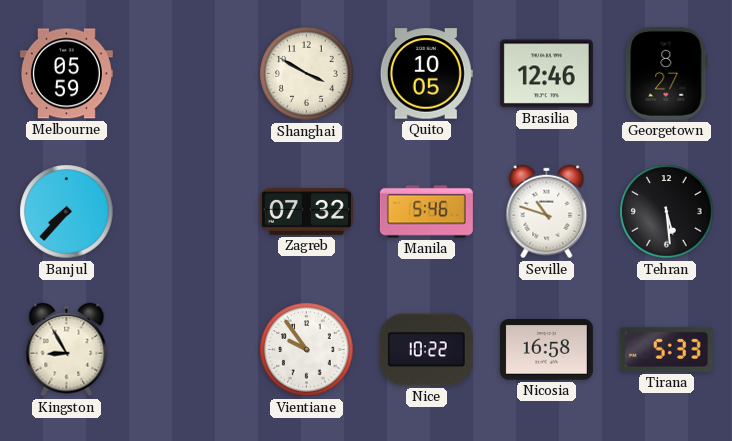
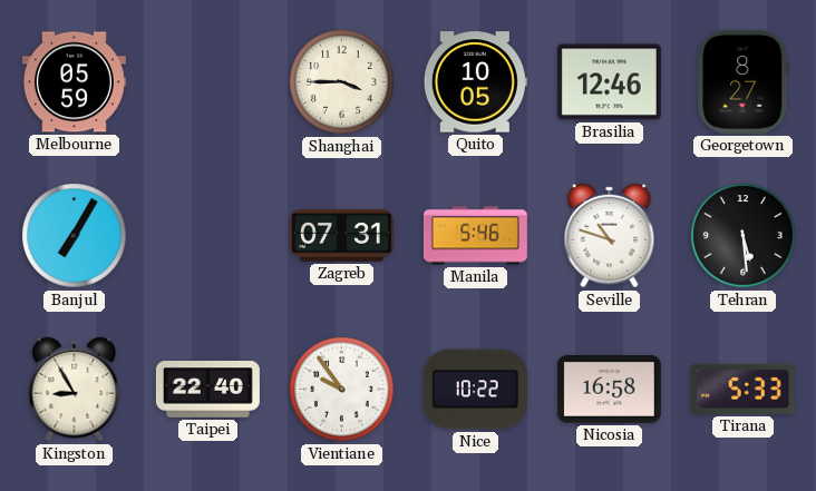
Shanghai: 3:50 -> 3:45 (342, 82)
Banjul: 7:37 -> 7:05 (75, 236)
Zagreb: 07:32 -> 07:31 (341, 235)
Taipei: none -> 22:40 (207, 390)
